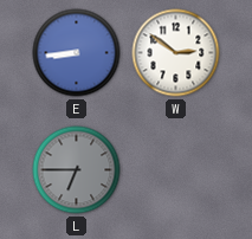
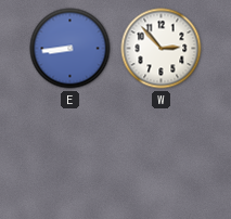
W: 2:51 -> 2:53 (162, 49)
L: 6:45 -> none (77, 170)
